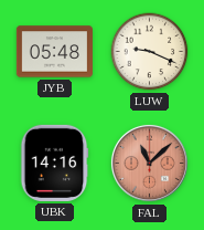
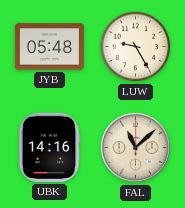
LUW: 9:19 -> 9:25 (136, 47)
FAL dial: salmon -> cream (135, 147)
